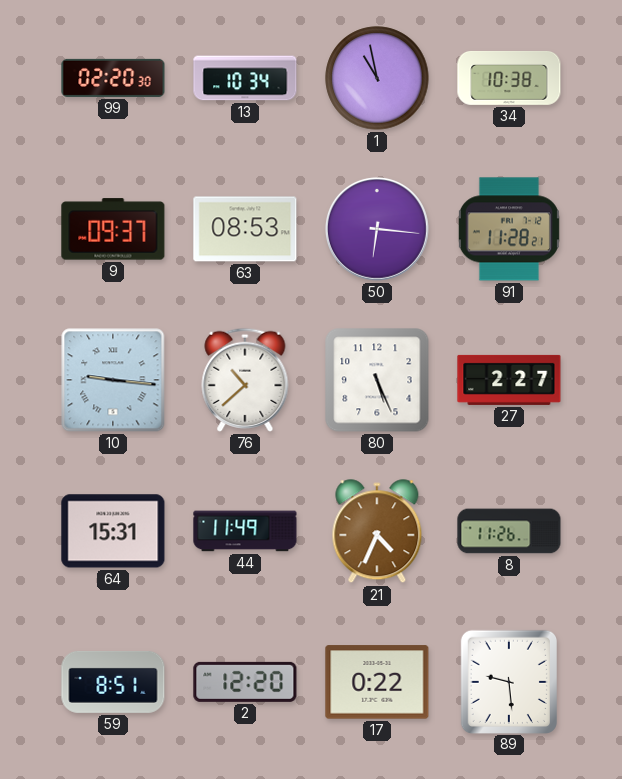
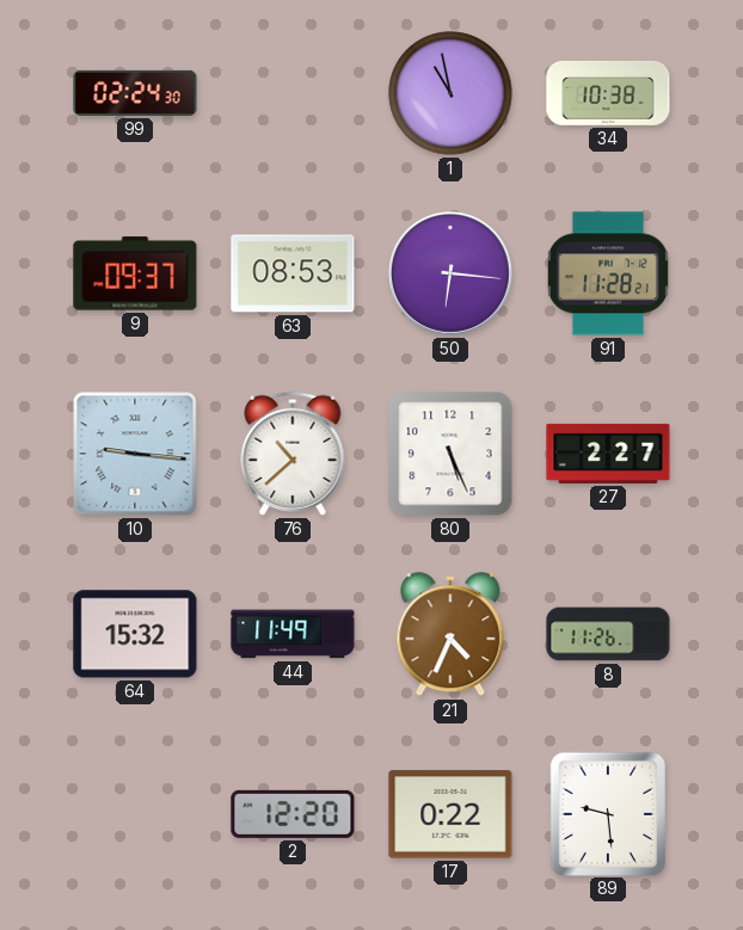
99: 02:20 -> 02:24 (135, 93)
13: 10:34 -> none (245, 78)
64: 15:31 -> 15:32 (135, 634)
59: 8:51 -> none (113, 682)
